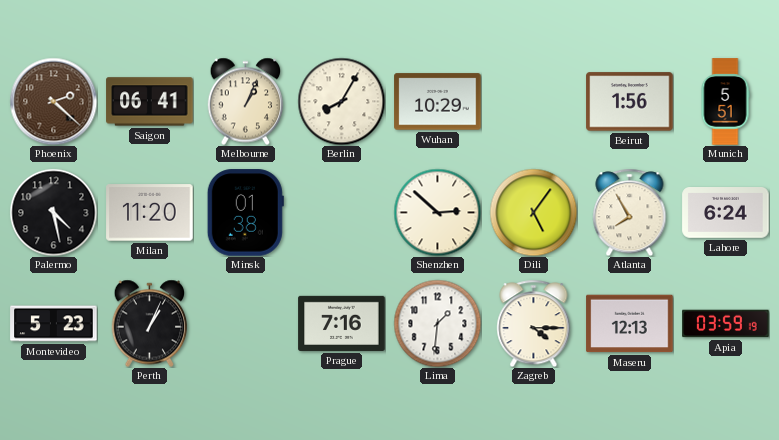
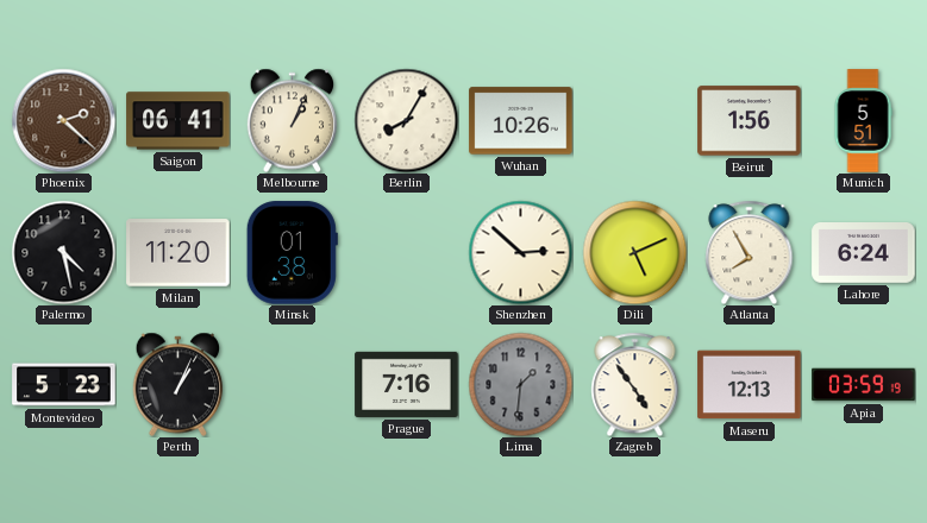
Wuhan: 10:29 -> 10:26 (521, 121)
Dili: 5:06 -> 5:11 (634, 252)
Lima dial: white -> grey (520, 384)
Zagreb: 4:15 -> 4:54 (635, 384)
